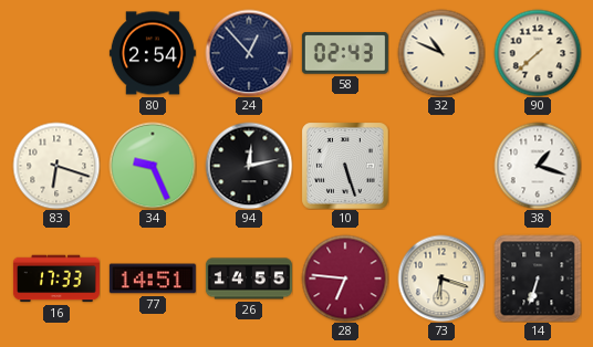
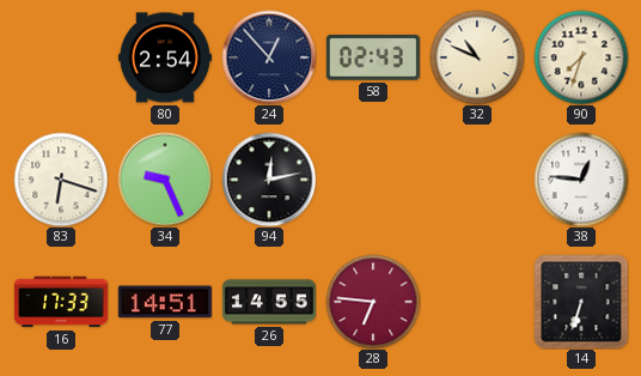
90: 7:38 -> 7:33 (581, 57)
10: 5:27 -> none (345, 166)
38: 1:18 -> 12:46 (581, 180)
73: 6:18 -> none (441, 278)
